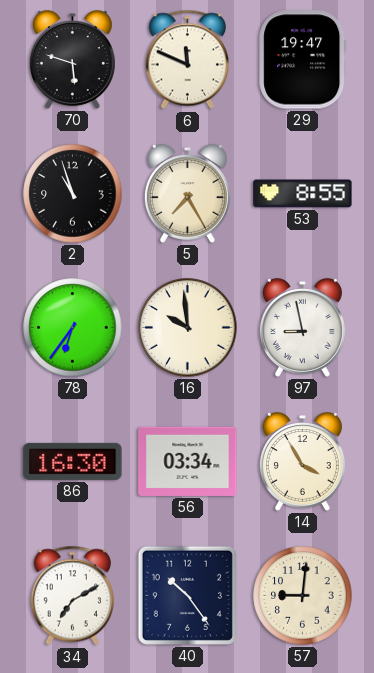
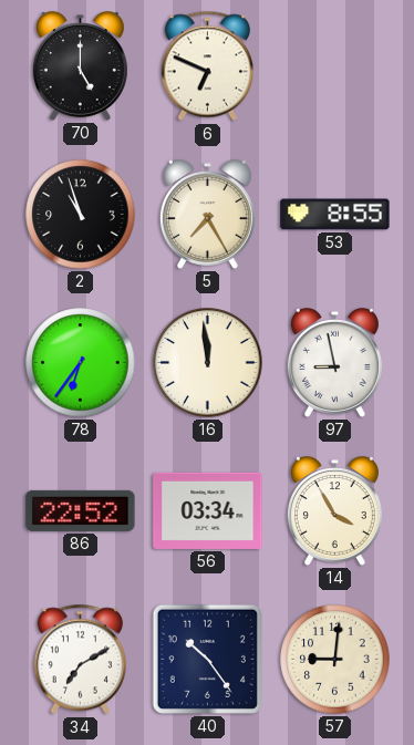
70: 5:48 -> 5:00 (80, 66)
6: 11:49 -> 6:49 (207, 66)
29: 19:47 -> none (303, 60)
16: 9:59 -> 11:59 (208, 363)
86: 16:30 -> 22:52 (81, 510)
